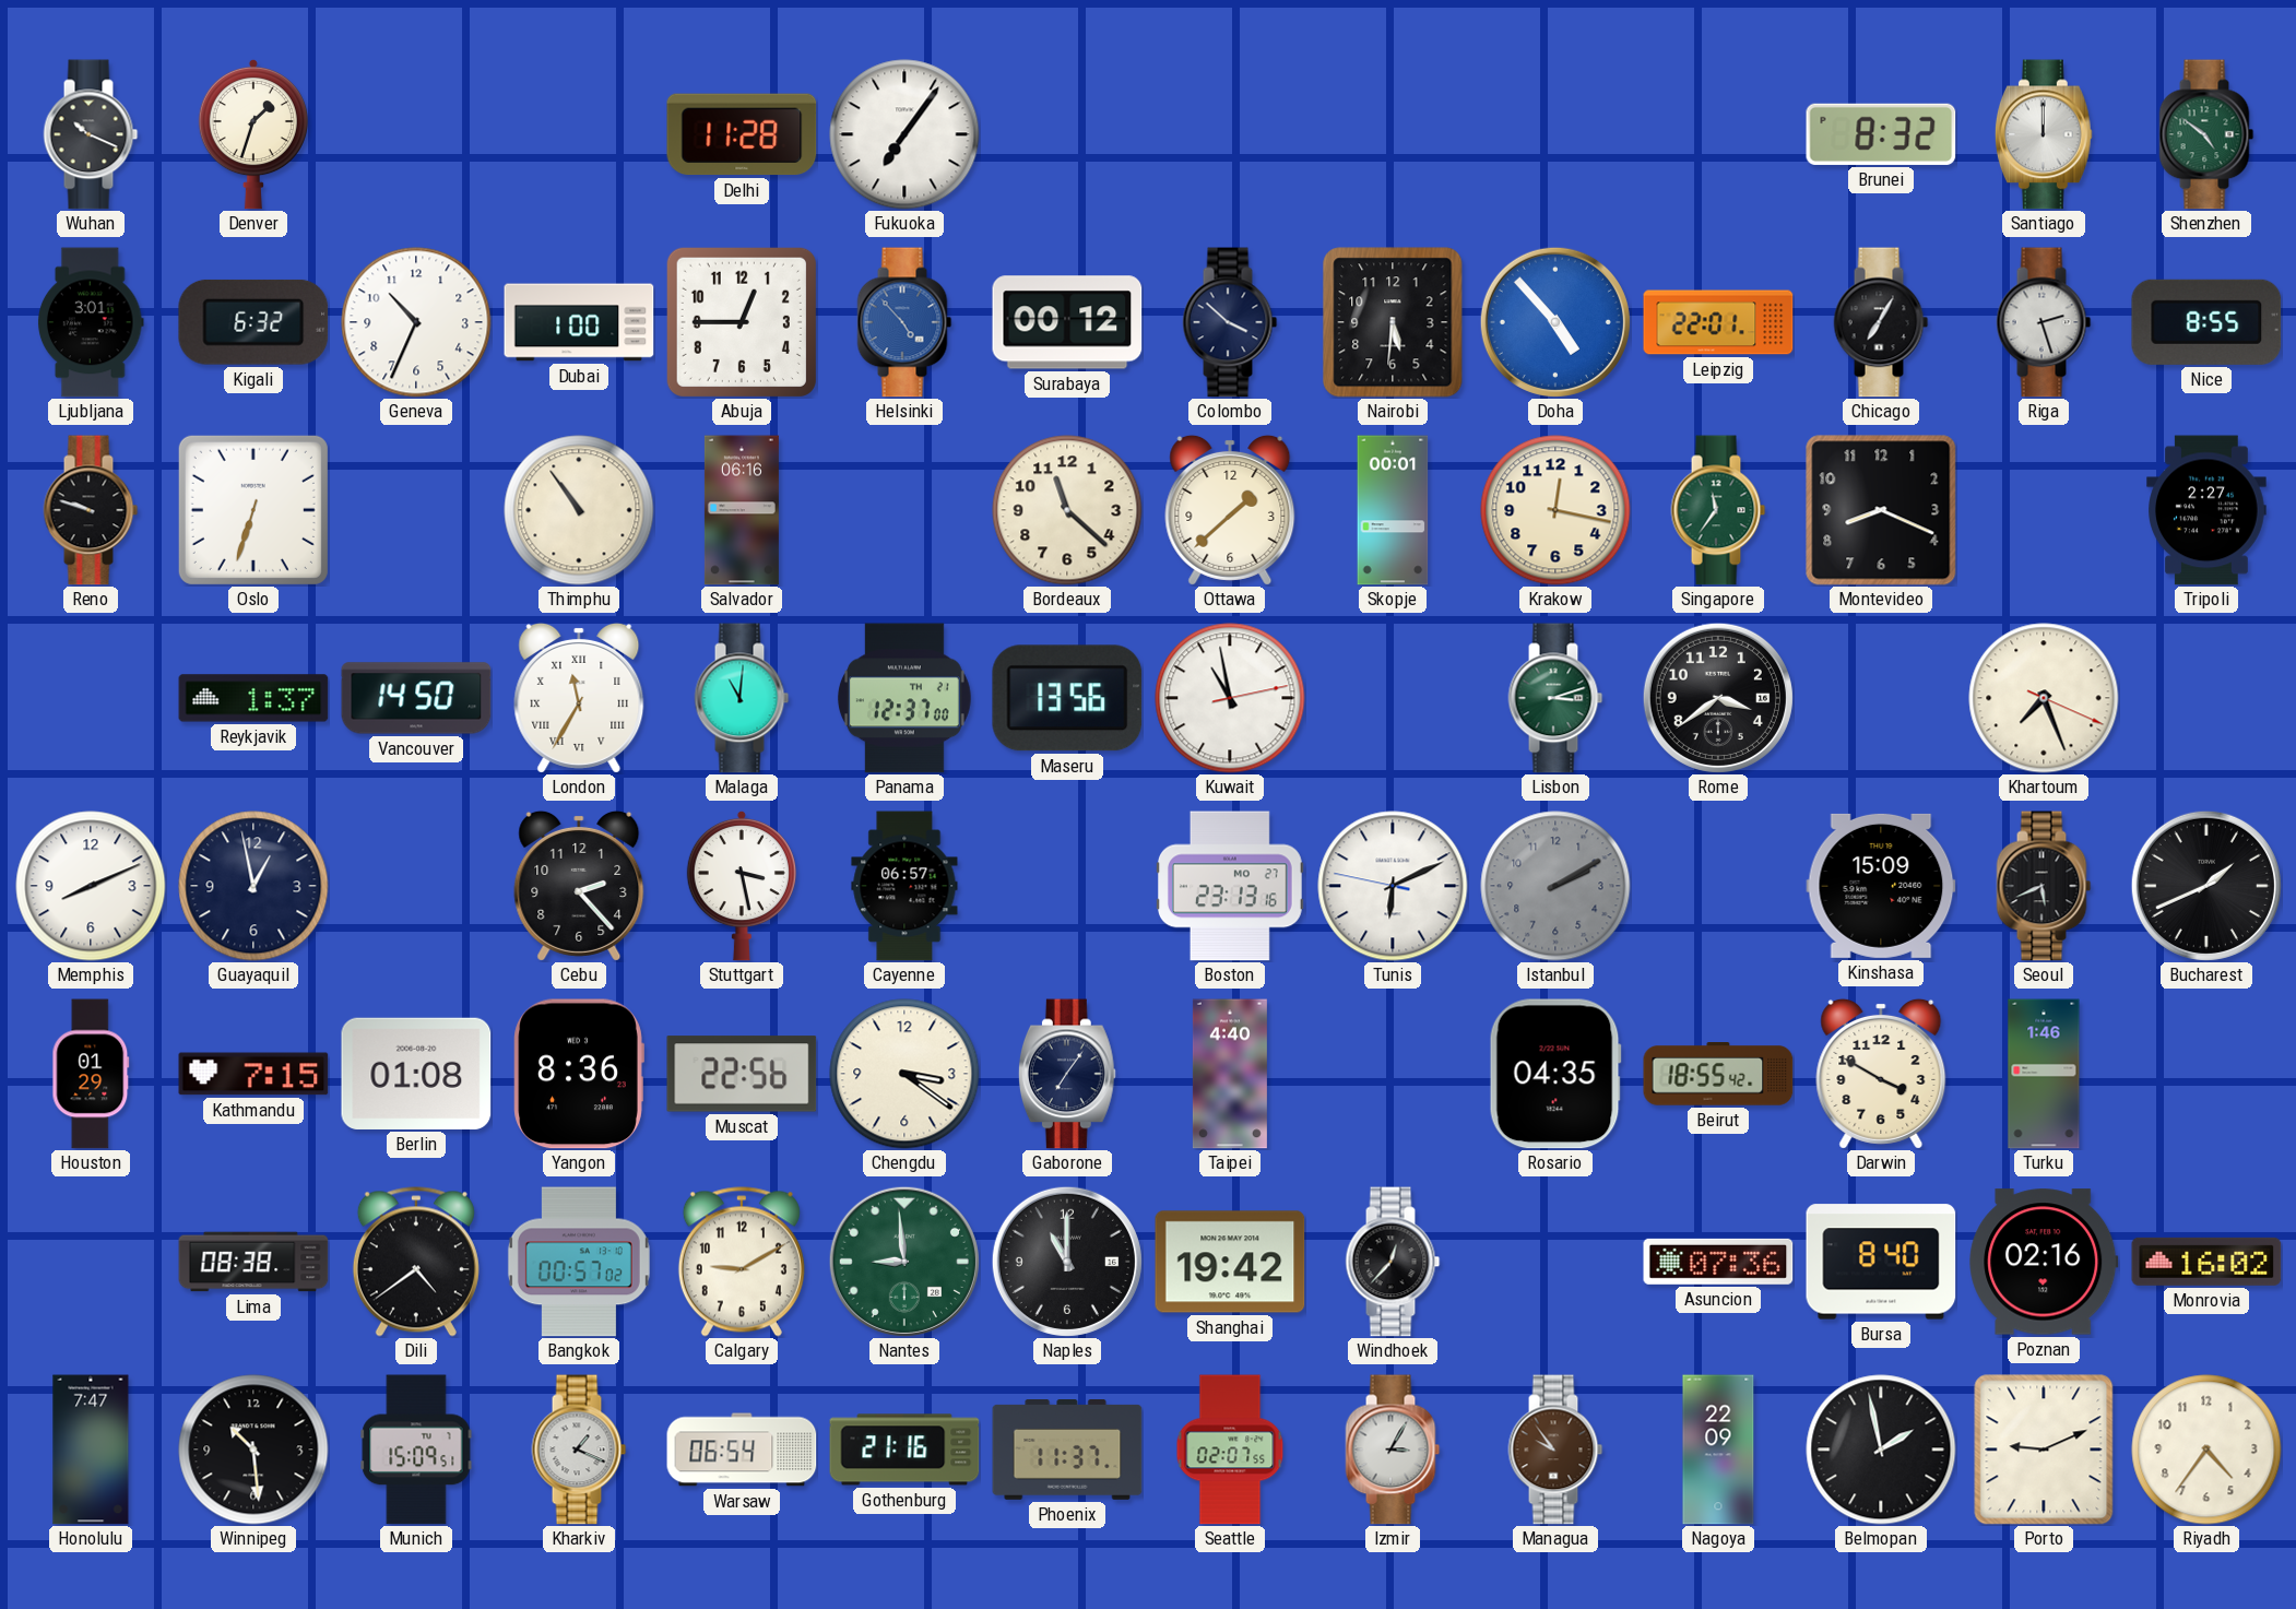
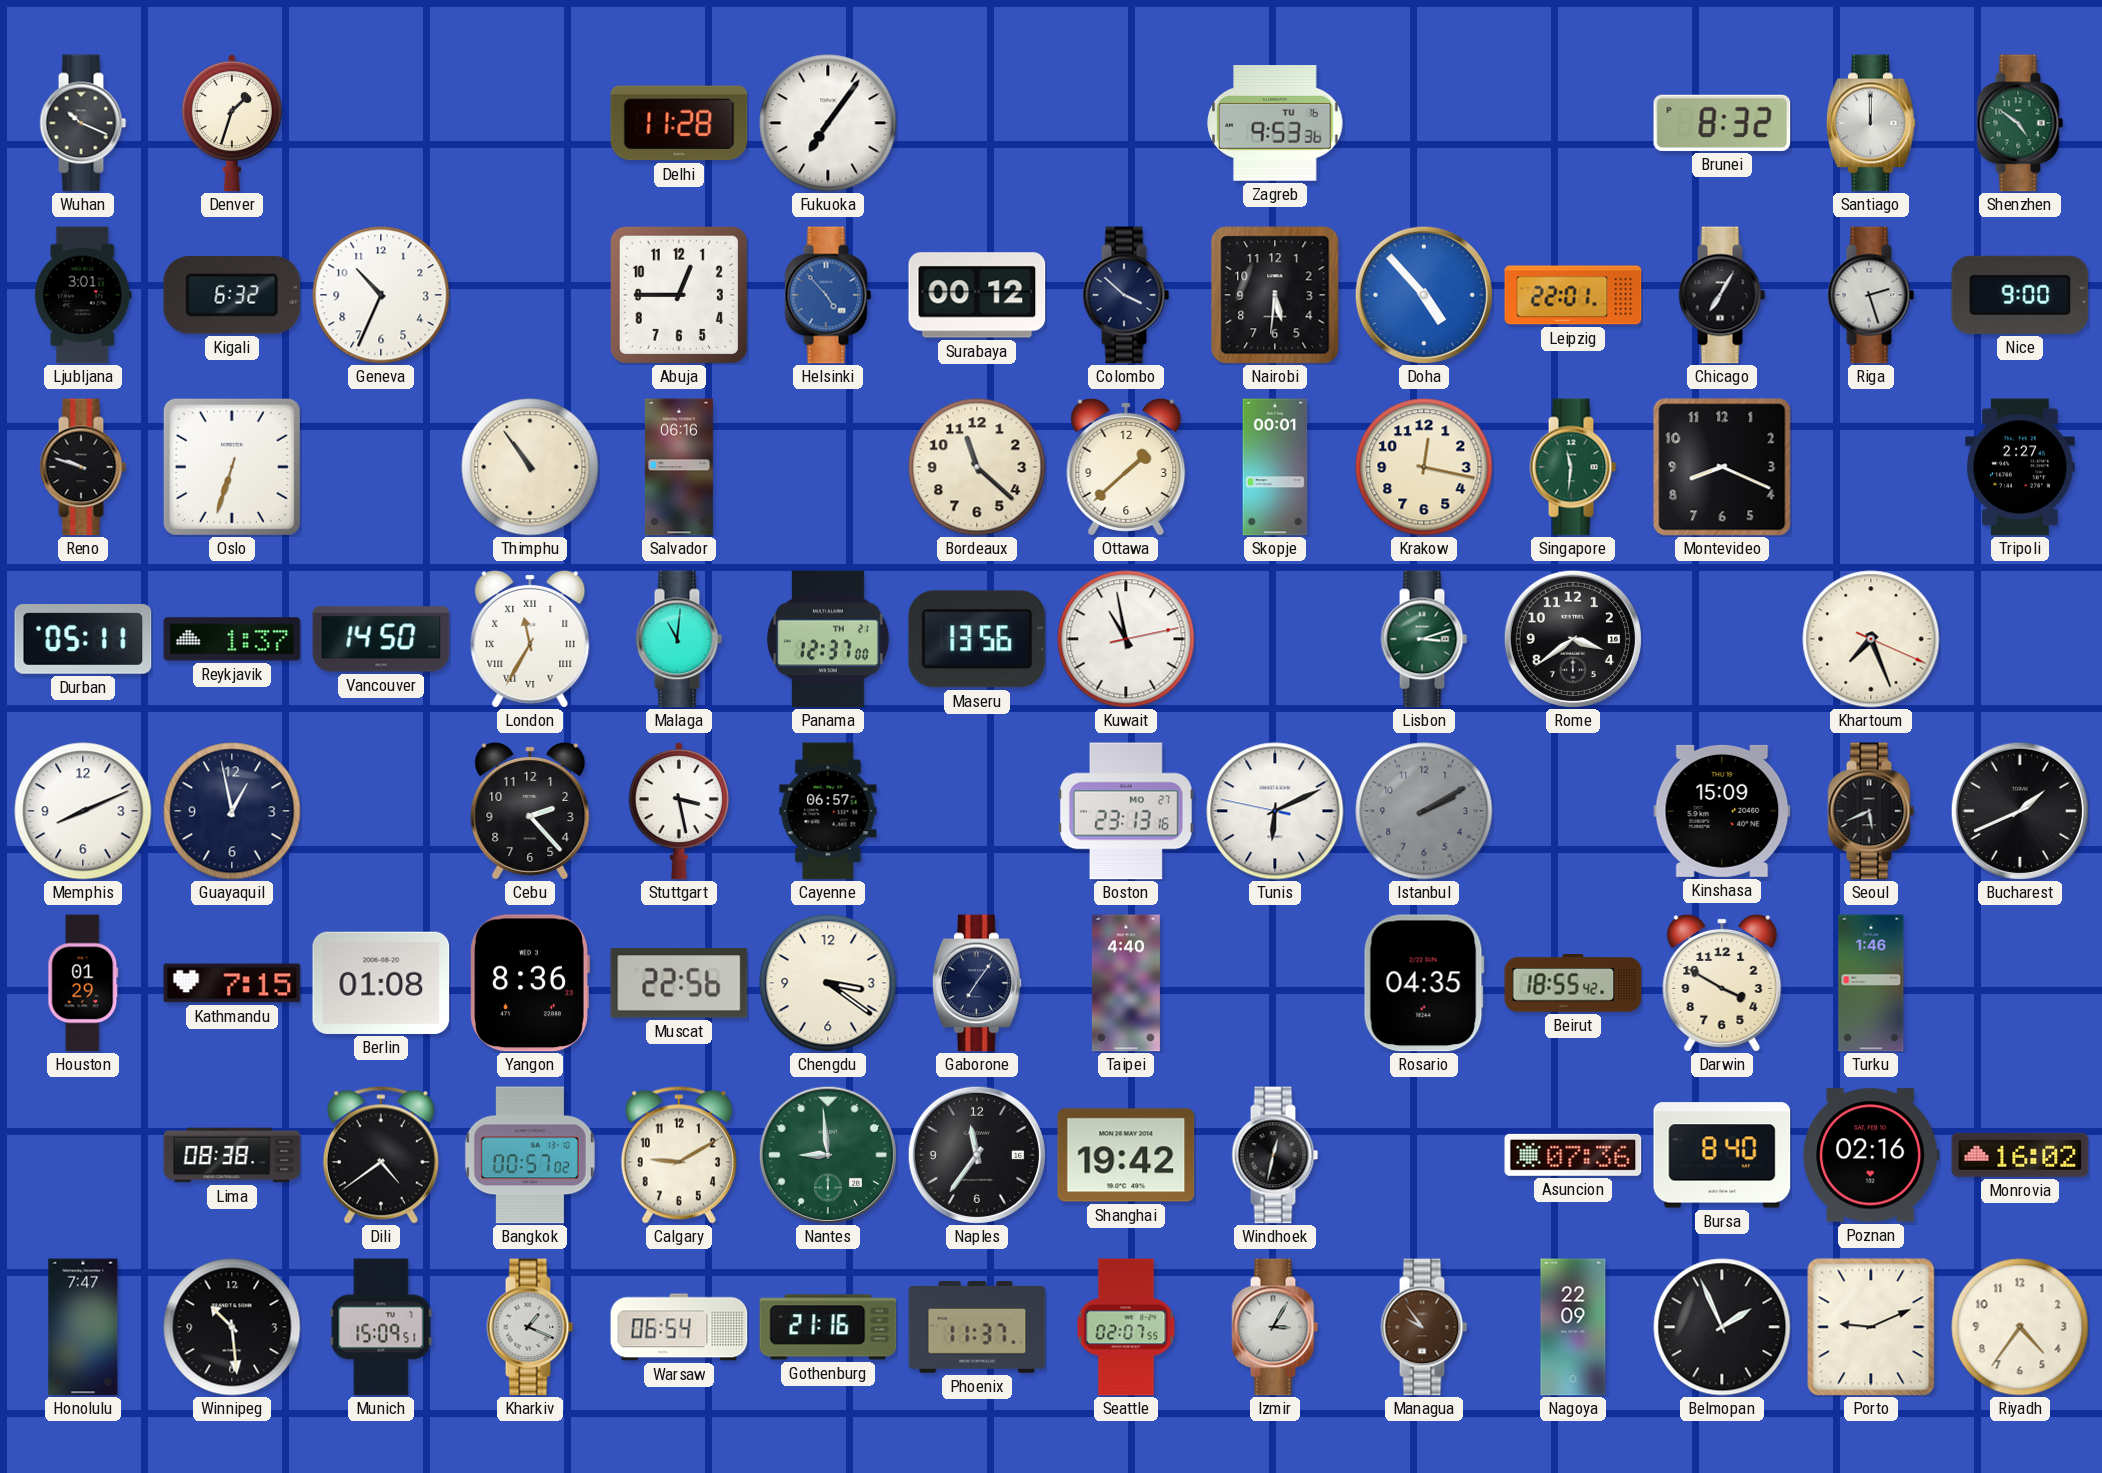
Zagreb: none -> 9:53 (1275, 124)
Dubai: 1:00 -> none (579, 322)
Nice: 8:55 -> 9:00 (2020, 295)
Singapore: 11:36 -> 11:31 (1573, 467)
Durban: none -> 05:11 (83, 640)
Naples: 11:00 -> 11:36 (977, 1155)
Windhoek: 12:37 -> 12:32 (1275, 1155)
Belmopan: 1:58 -> 1:56 (1722, 1327)
